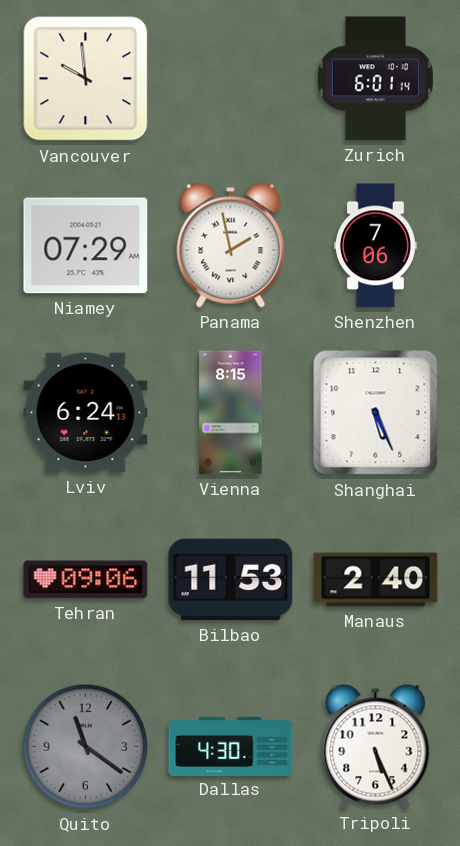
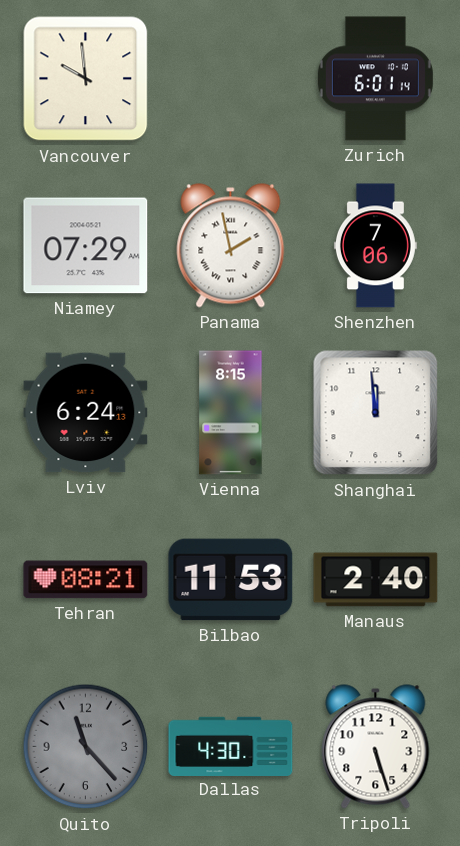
Shanghai: 5:26 -> 11:59 (376, 413)
Tehran: 09:06 -> 08:21 (86, 580)
Quito: 11:21 -> 11:23 (86, 747)
Tripoli: 5:26 -> 5:27 (376, 747)
